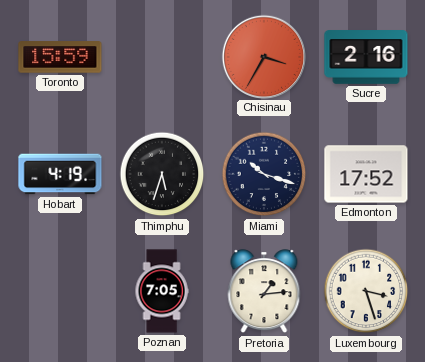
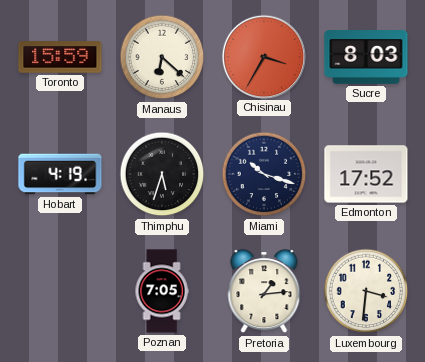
Manaus: none -> 6:22 (162, 57)
Sucre: 2:16 -> 8:03 (366, 57)
Luxembourg: 3:27 -> 3:31 (366, 291)
